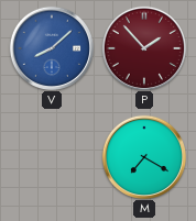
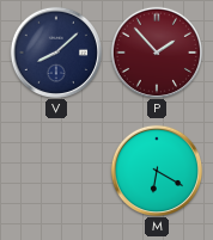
V dial: blue -> navy (55, 51)
M: 7:20 -> 6:20 (156, 170)
